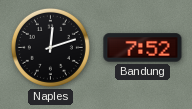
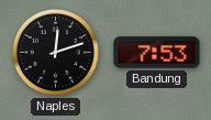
Bandung: 7:52 -> 7:53 (157, 53)
